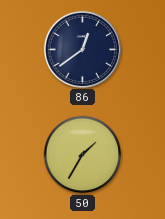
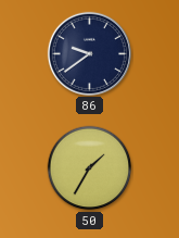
86: 12:39 -> 9:39 (89, 53)
